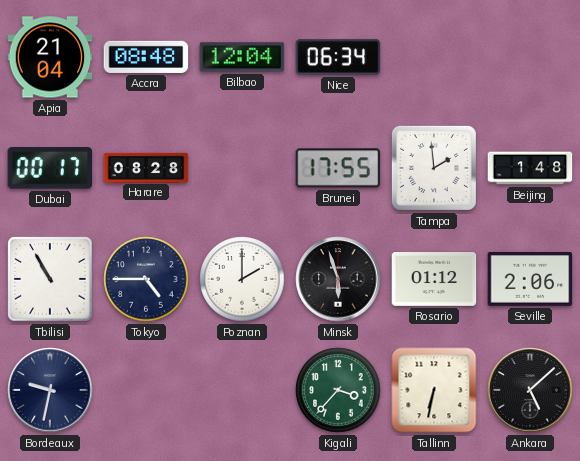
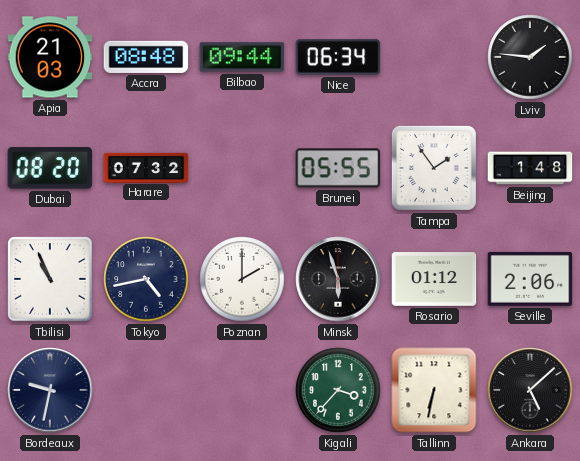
Apia: 21:04 -> 21:03 (50, 57)
Bilbao: 12:04 -> 09:44 (242, 57)
Lviv: none -> 1:46 (530, 57)
Dubai: 00:17 -> 08:20 (50, 168)
Harare: 08:28 -> 07:32 (146, 167)
Brunei: 17:55 -> 05:55 (338, 168)
Tampa: 1:59 -> 1:54 (434, 168)
Tbilisi: 10:55 -> 10:56 (50, 279)
Tokyo: 4:45 -> 4:43 (146, 279)
